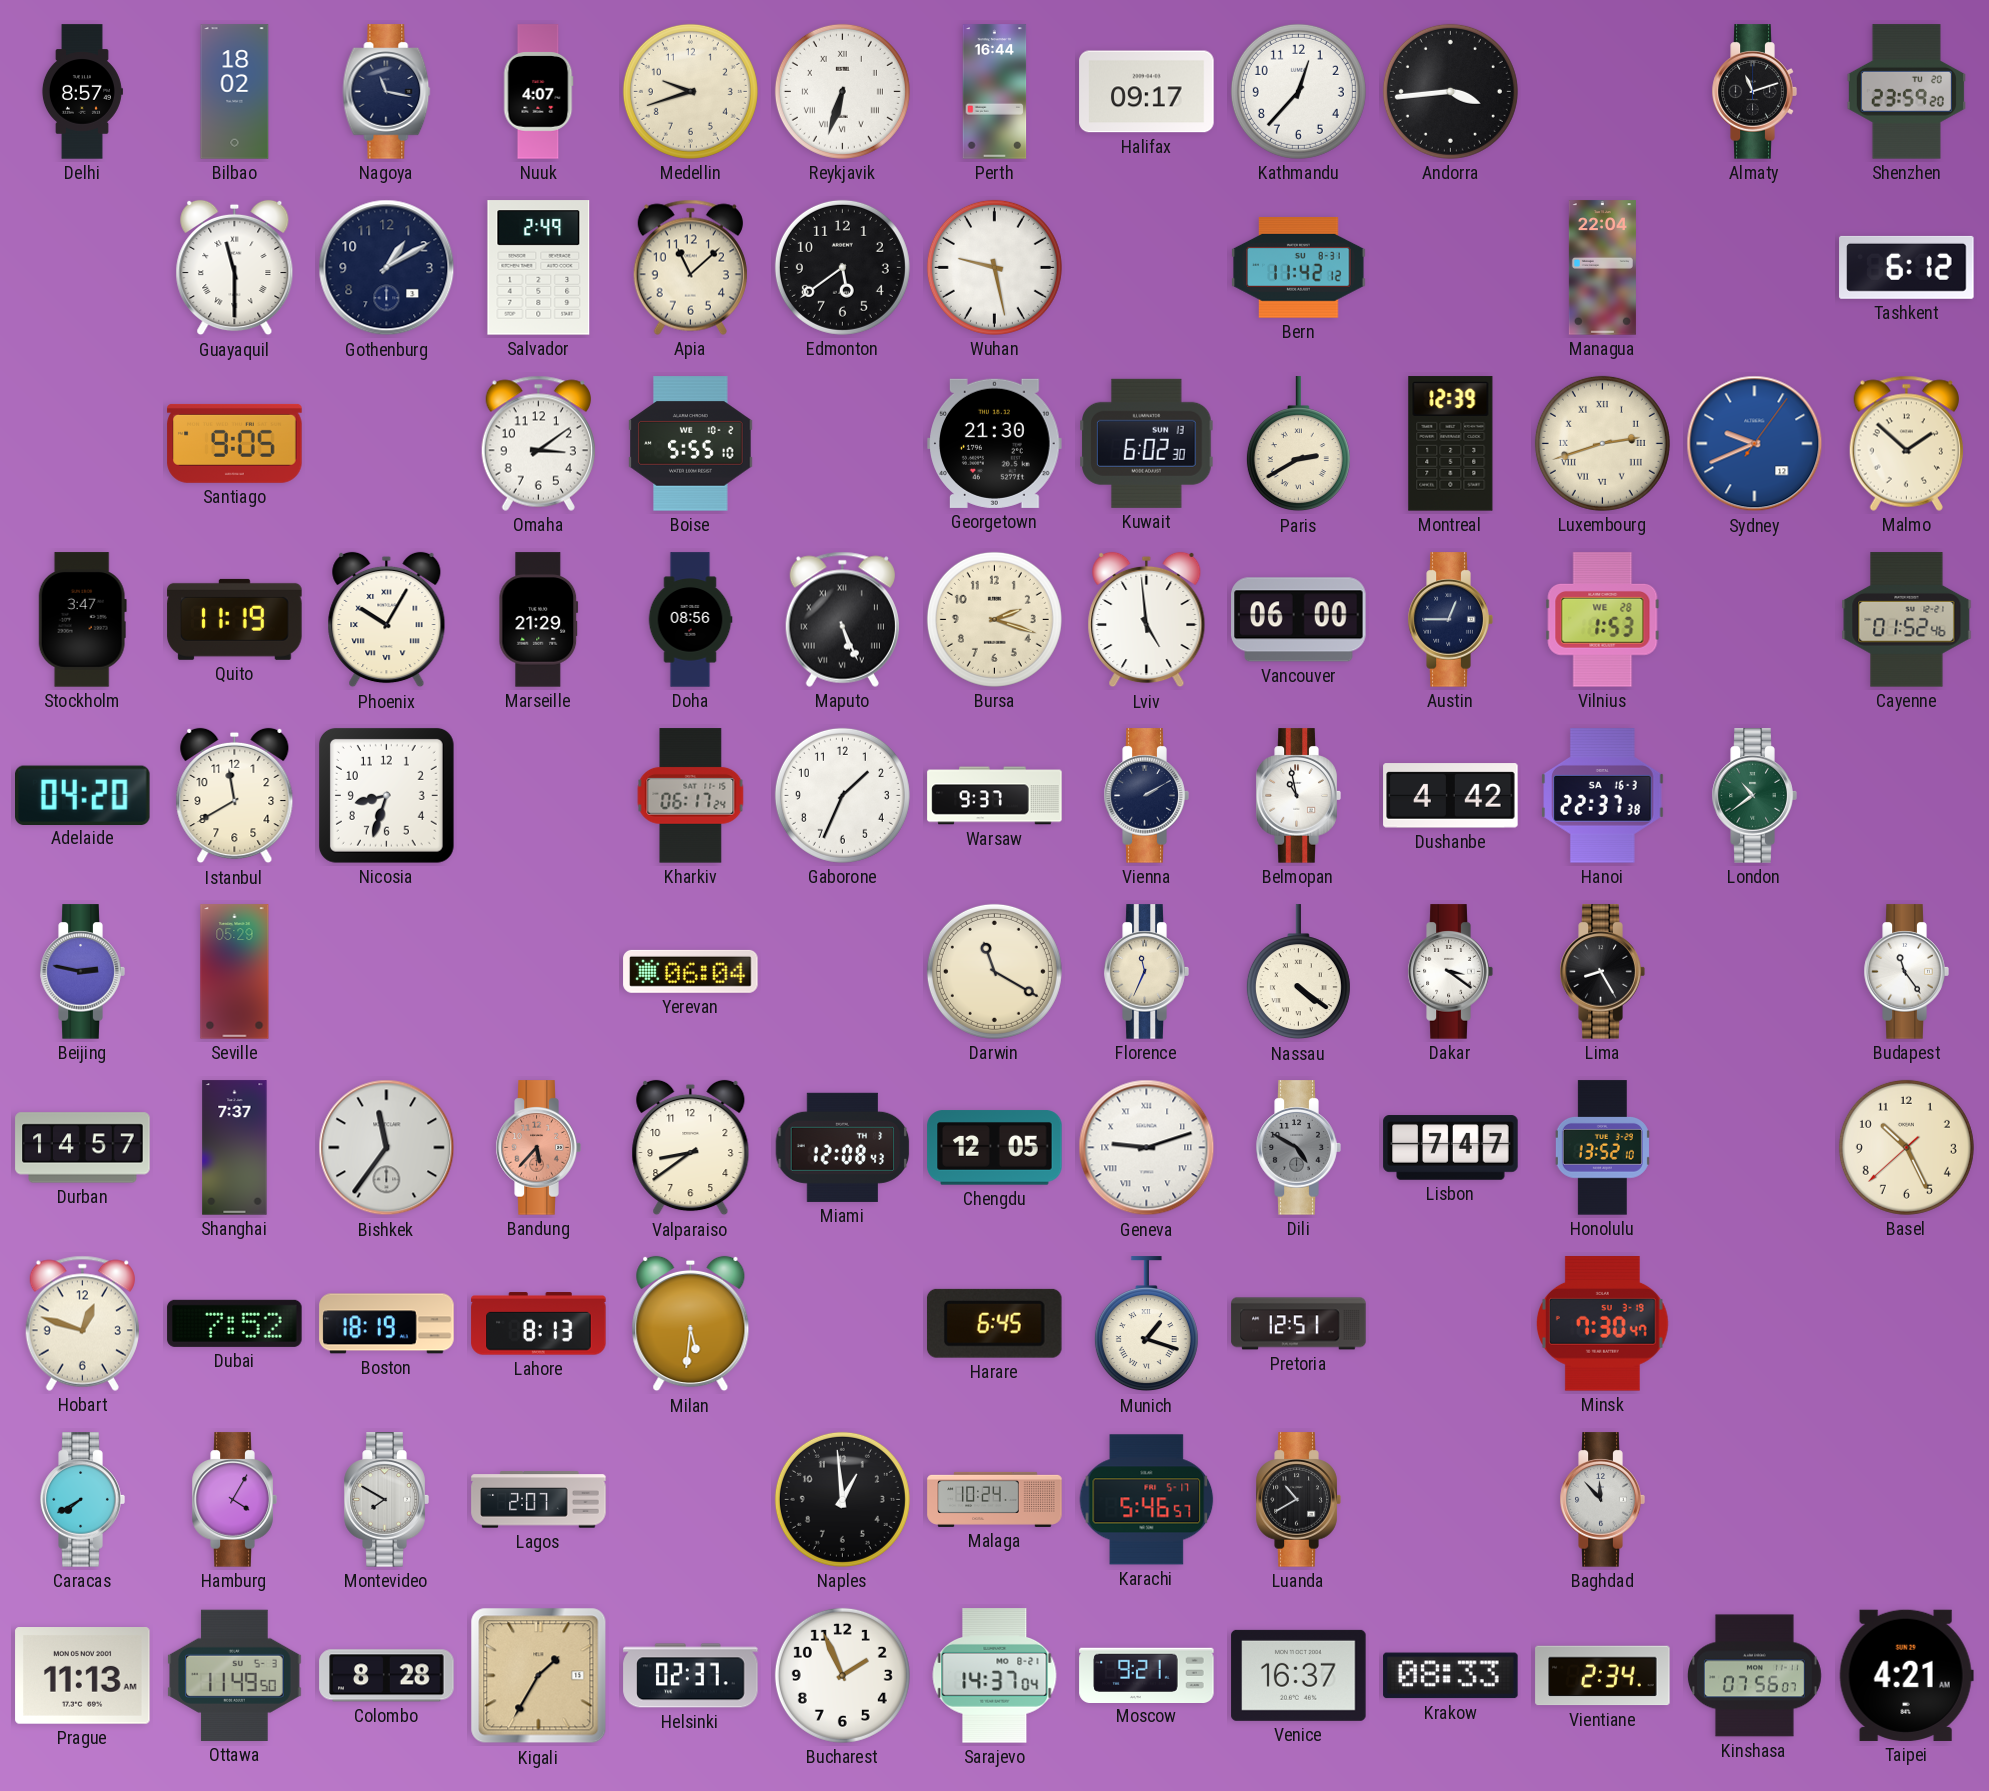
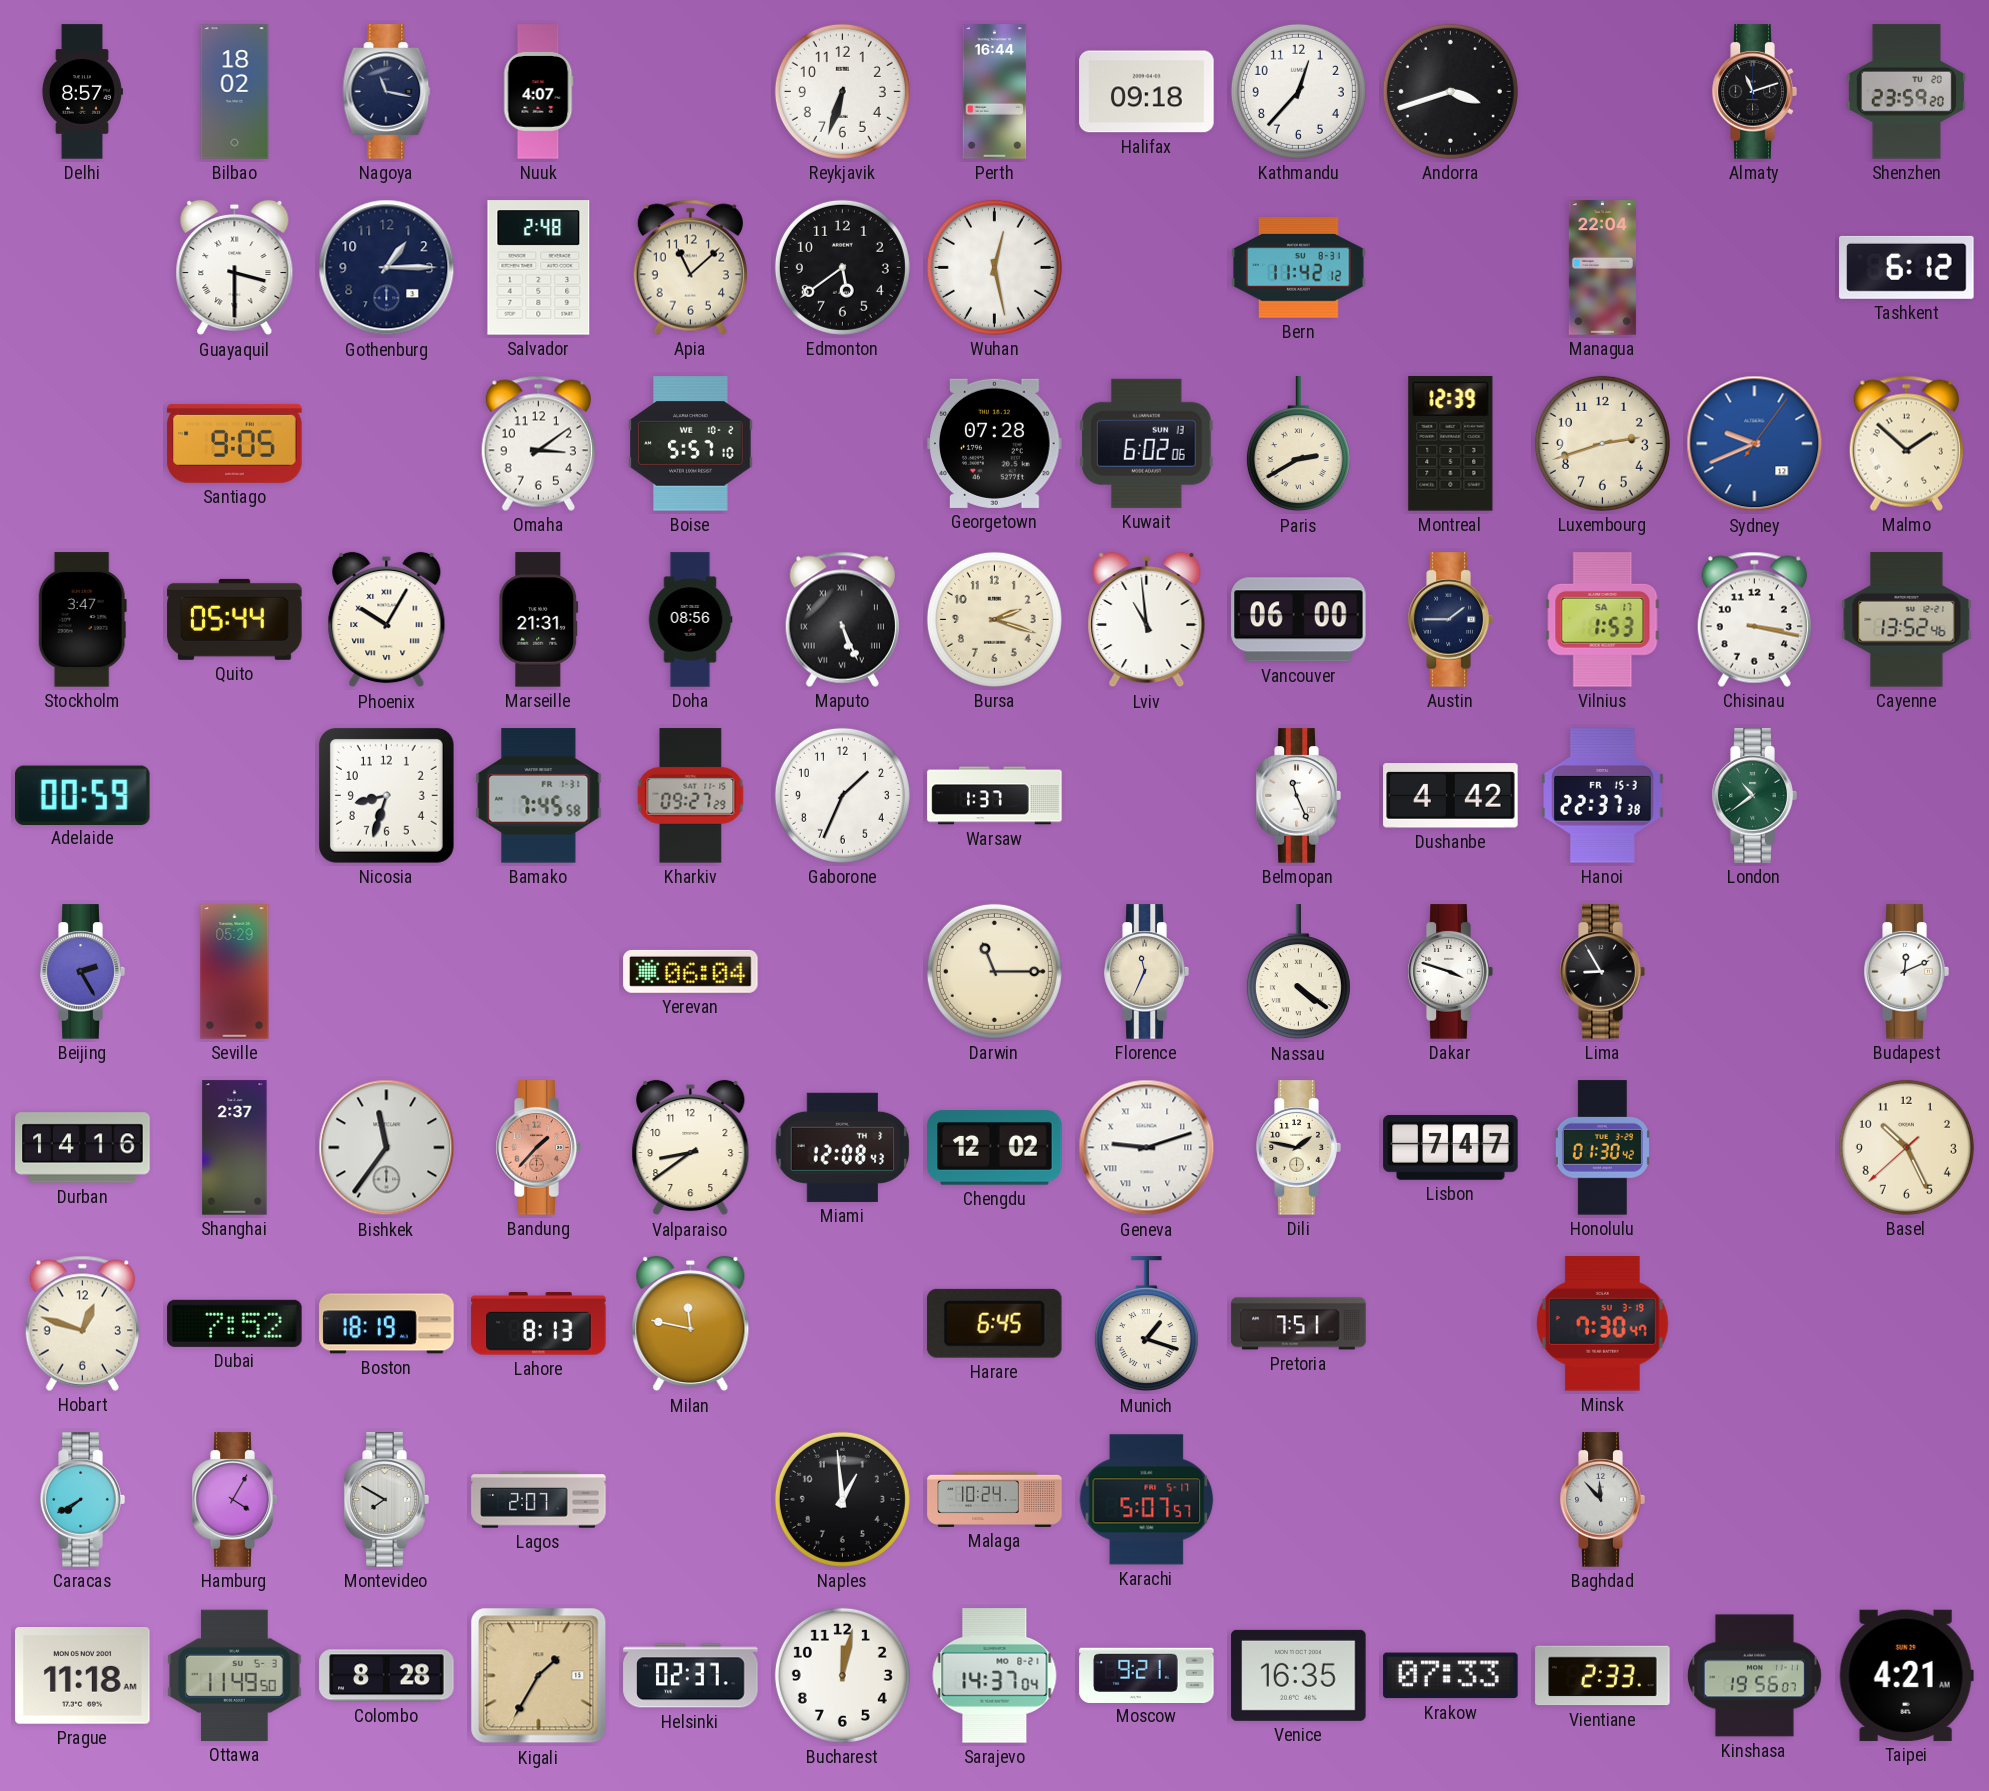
Medellin: 9:42 -> none (690, 91)
Reykjavik numerals: Roman -> Arabic (842, 91)
Halifax: 09:17 -> 09:18 (1147, 92)
Andorra: 3:44 -> 3:42 (1450, 91)
Guayaquil: 11:30 -> 3:30 (235, 268)
Gothenburg: 1:10 -> 1:15 (387, 268)
Salvador: 2:49 -> 2:48 (539, 268)
Wuhan: 9:28 -> 12:28 (994, 267)
Boise: 5:55 -> 5:57 (691, 444)
Georgetown: 21:30 -> 07:28 (995, 443)
Kuwait: 6:02:30 -> 6:02:06 (1147, 443)
Luxembourg numerals: Roman -> Arabic (1602, 443)
Quito: 11:19 -> 05:44 (235, 619)
Marseille: 21:29 -> 21:31 (539, 620)
Lviv: 4:59 -> 10:59 (1147, 620)
Austin: 12:45 -> 1:45 (1450, 620)
Vilnius date: WE 28 -> SA 17 (1603, 620)
Chisinau: none -> 3:17 (1754, 619)
Cayenne: 01:52 -> 13:52 (1907, 620)
Adelaide: 04:20 -> 00:59 (83, 795)
Istanbul: 11:40 -> none (235, 796)
Bamako: none -> 7:45 (539, 796)
Kharkiv: 06:17 -> 09:27 (691, 796)
Warsaw: 9:37 -> 1:37 (995, 796)
Vienna: 2:10 -> none (1146, 796)
Belmopan: 10:58 -> 11:26 (1298, 796)
Hanoi date: SA 16-3 -> FR 15-3 (1603, 796)
Beijing: 2:47 -> 2:25 (82, 972)
Darwin: 11:20 -> 11:15 (994, 971)
Dakar: 3:21 -> 3:48 (1450, 972)
Lima: 8:25 -> 8:55 (1602, 972)
Budapest: 11:24 -> 12:11 (1906, 972)
Durban: 14:57 -> 14:16 (83, 1148)
Shanghai: 7:37 -> 2:37 (235, 1148)
Bandung: 5:37 -> 1:37 (538, 1148)
Chengdu: 12:05 -> 12:02 (995, 1148)
Dili: 4:50 -> 1:47 (1298, 1148)
Dili dial: grey -> cream (1298, 1148)
Honolulu: 13:52 -> 01:30 (1602, 1148)
Milan: 5:31 -> 11:47 (691, 1324)
Pretoria: 12:51 -> 7:51 (1299, 1324)
Karachi: 5:46 -> 5:07 (1147, 1500)
Luanda: 10:40 -> none (1298, 1500)
Prague: 11:13 -> 11:18 (83, 1676)
Bucharest: 1:56 -> 12:02 (842, 1675)
Venice: 16:37 -> 16:35 (1299, 1675)
Krakow: 08:33 -> 07:33 (1451, 1676)
Vientiane: 2:34 -> 2:33 (1603, 1676)
Kinshasa: 07:56 -> 19:56 (1754, 1676)
